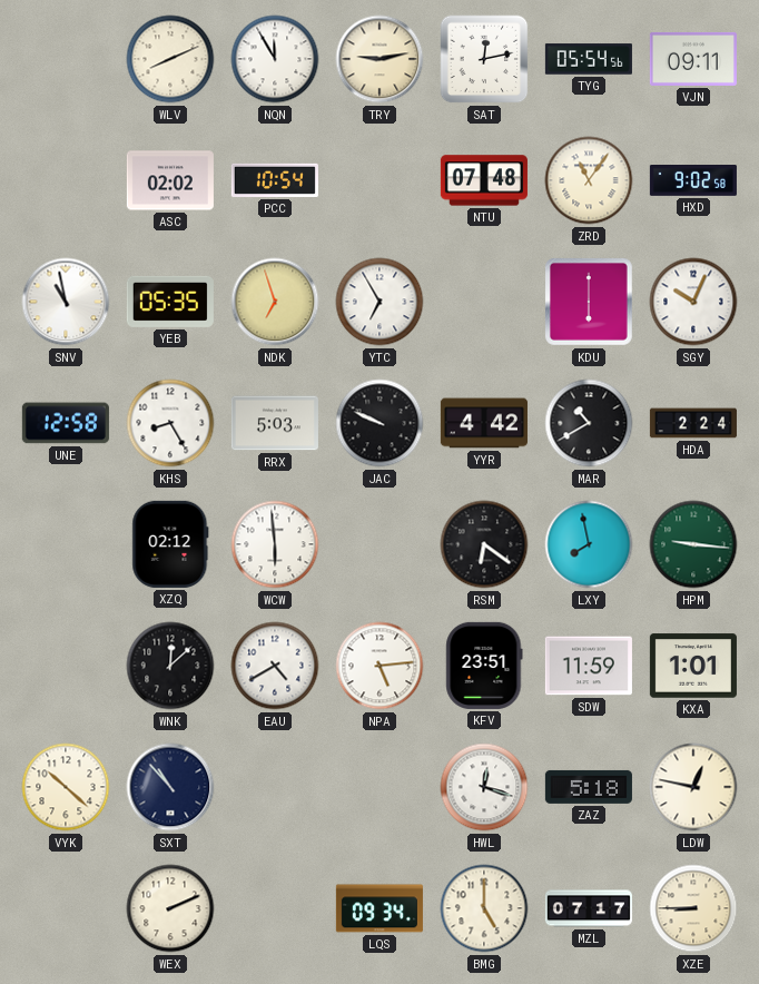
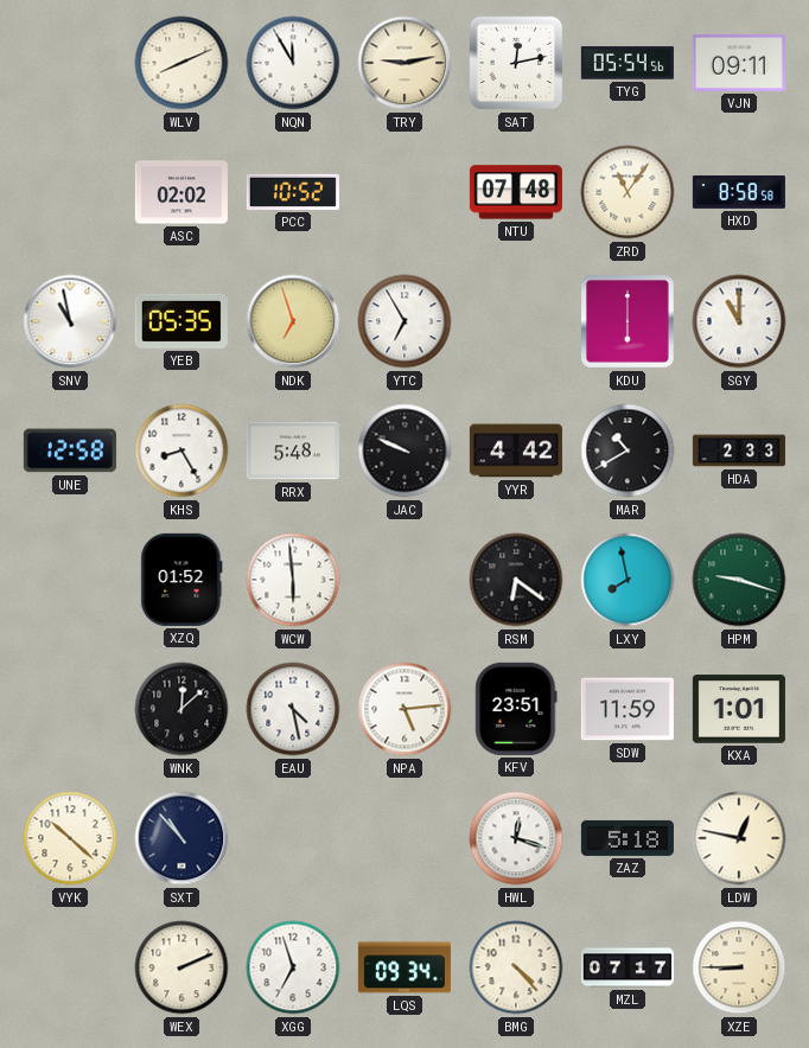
PCC: 10:54 -> 10:52 (293, 192)
HXD: 9:02 -> 8:58 (739, 193)
SGY: 10:04 -> 11:00 (739, 321)
RRX: 5:03 -> 5:48 (293, 450)
HDA: 2:24 -> 2:33 (739, 450)
XZQ: 02:12 -> 01:52 (181, 580)
HPM: 9:16 -> 9:18 (739, 580)
EAU: 4:40 -> 4:28 (293, 709)
XGG: none -> 6:57 (293, 967)
BMG: 5:00 -> 4:23 (516, 967)
